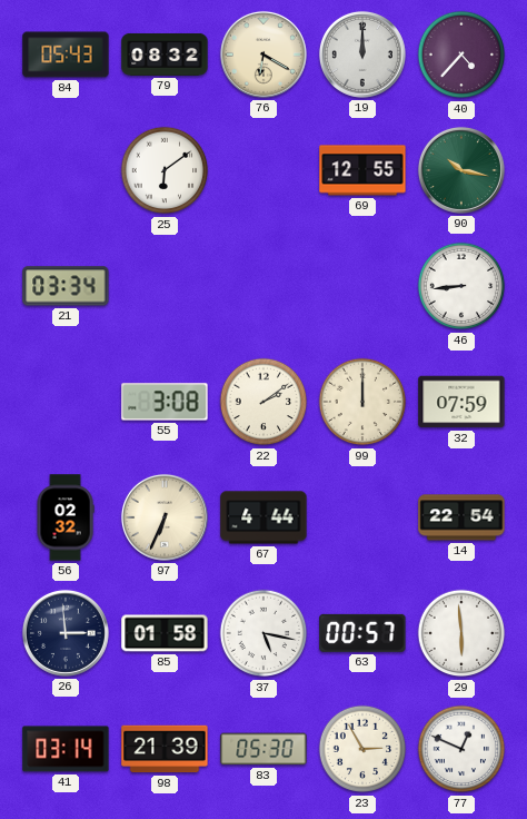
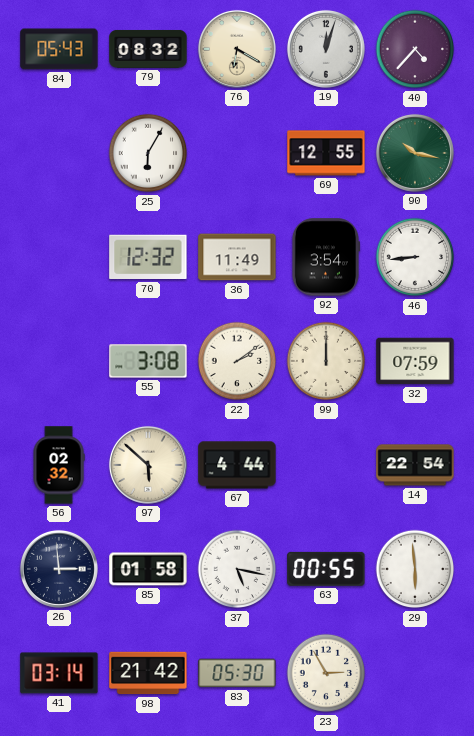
19: 12:00 -> 12:03 (326, 49)
25: 6:09 -> 6:05 (148, 153)
21: 03:34 -> none (66, 286)
70: none -> 12:32 (148, 257)
36: none -> 11:49 (237, 257)
92: none -> 3:54 (325, 257)
97: 6:34 -> 5:52 (148, 465)
63: 00:57 -> 00:55 (326, 569)
98: 21:39 -> 21:42 (148, 673)
77: 12:49 -> none (461, 749)
